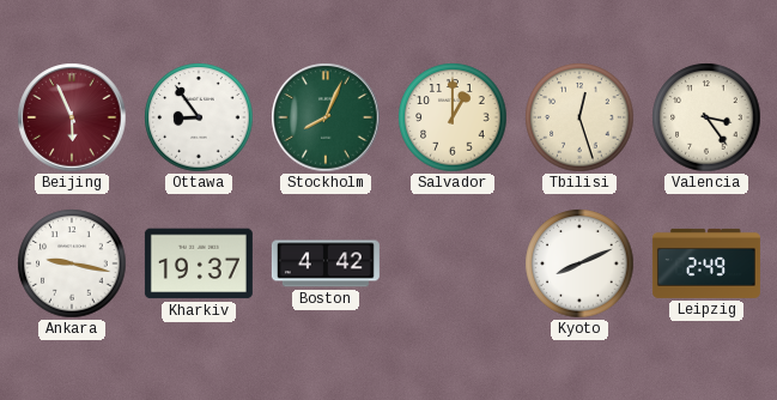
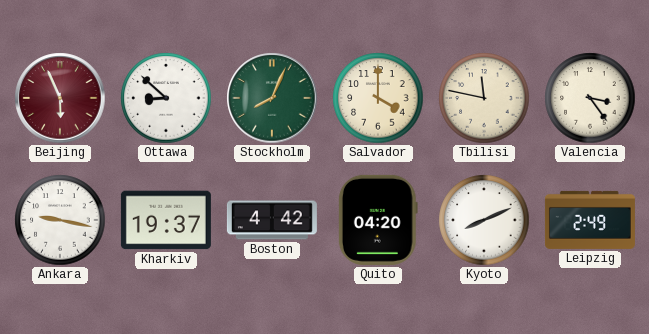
Ottawa: 8:54 -> 8:52 (166, 98)
Salvador: 1:00 -> 4:00 (378, 98)
Tbilisi: 12:27 -> 11:47 (484, 98)
Quito: none -> 04:20 (378, 220)
